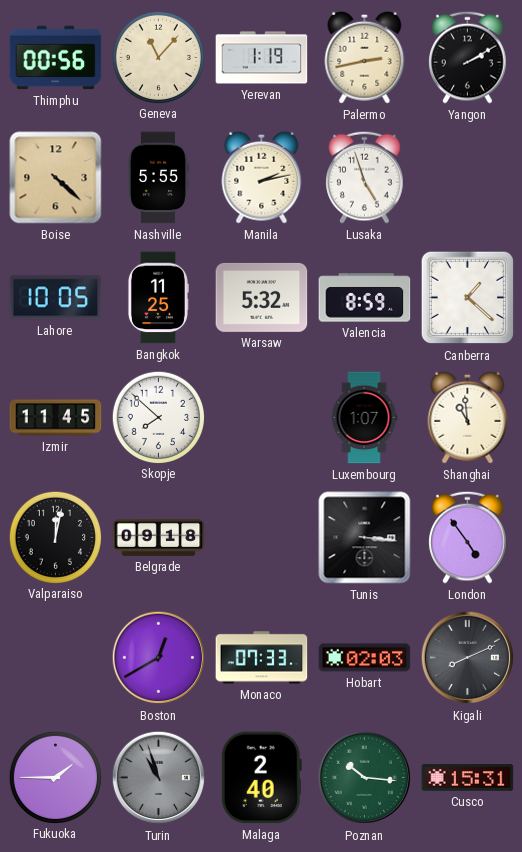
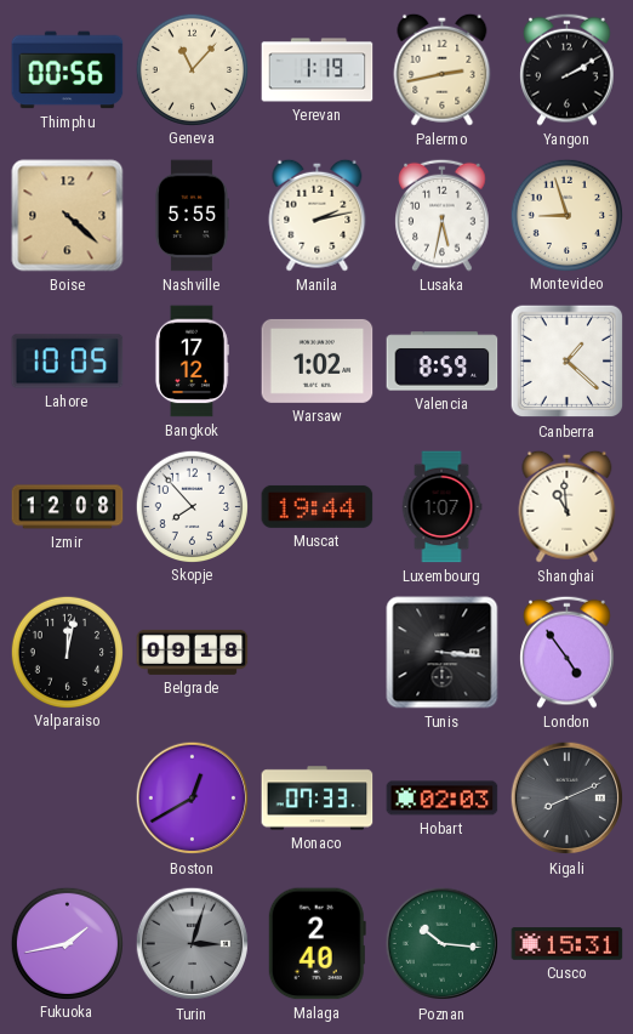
Lusaka: 4:57 -> 5:32 (443, 215)
Montevideo: none -> 8:57 (566, 215)
Bangkok: 11:25 -> 17:12 (192, 362)
Warsaw: 5:32 -> 1:02 (318, 360)
Izmir: 11:45 -> 12:08 (68, 507)
Skopje: 7:52 -> 7:53 (192, 506)
Muscat: none -> 19:44 (318, 506)
Fukuoka: 1:45 -> 1:43 (67, 943)
Turin: 10:57 -> 3:03 (193, 944)
